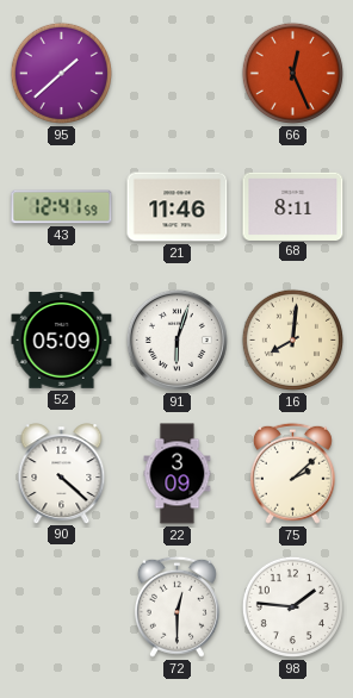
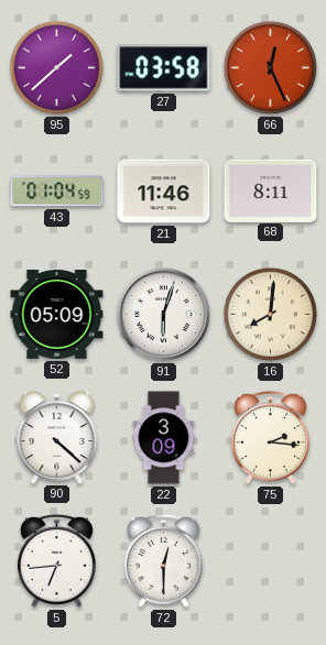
27: none -> 03:58 (164, 68)
43: 12:41 -> 01:04 (57, 192)
75: 2:08 -> 2:16 (270, 437)
5: none -> 6:44 (56, 560)
98: 1:46 -> none (292, 606)
